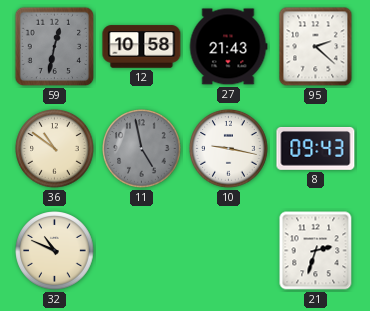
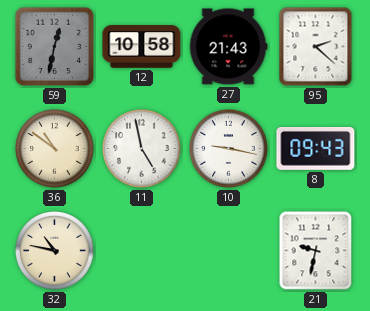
11 dial: grey -> white (142, 149)
32: 10:49 -> 10:47 (55, 251)
21: 2:33 -> 9:32 (316, 251)
